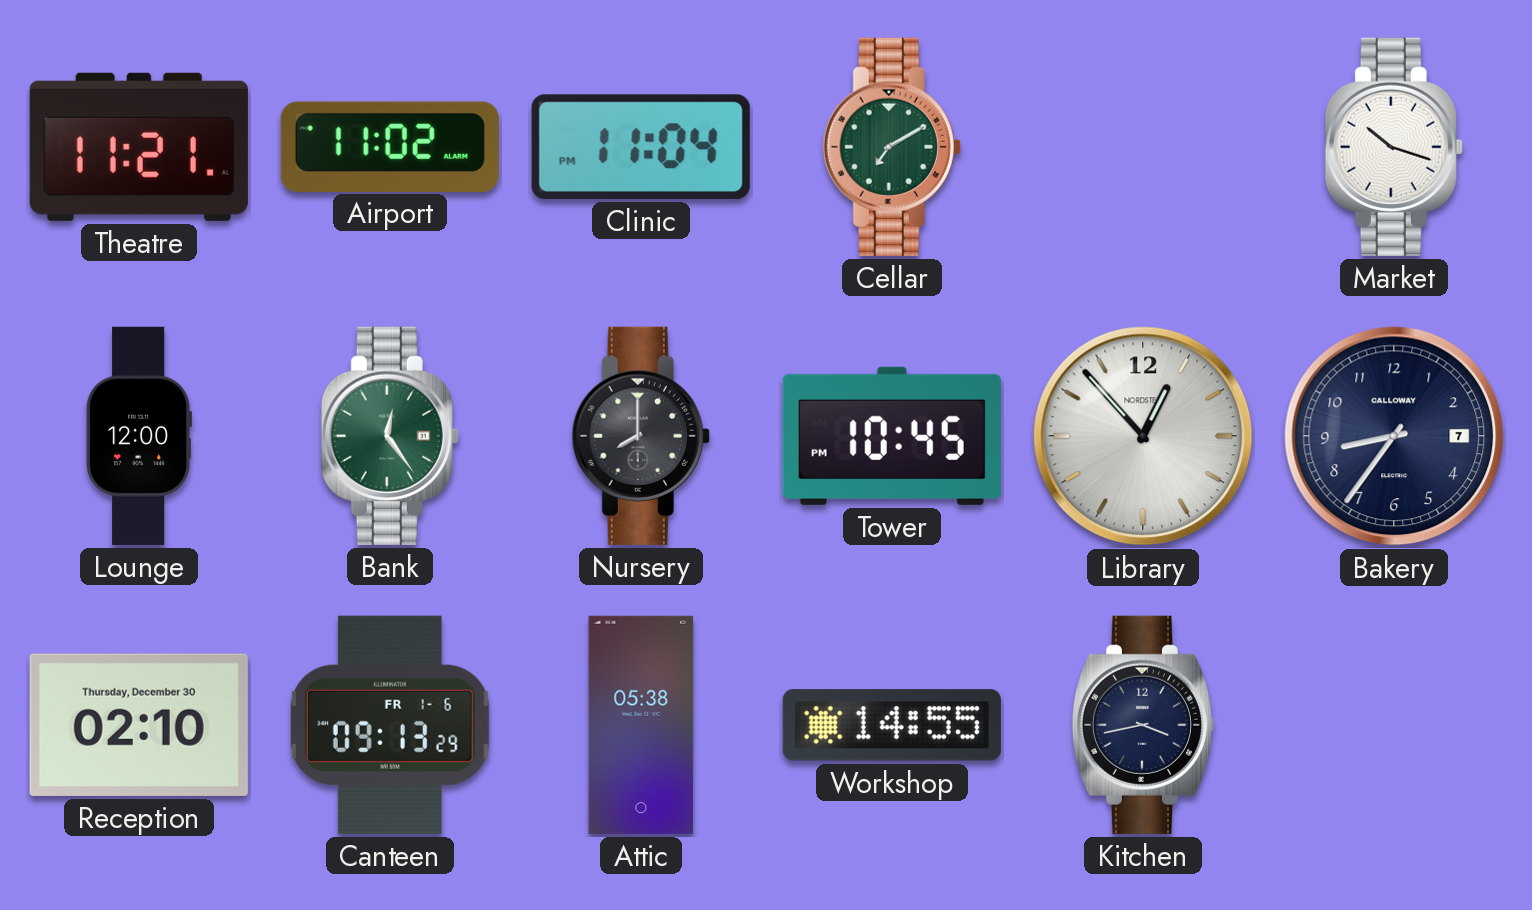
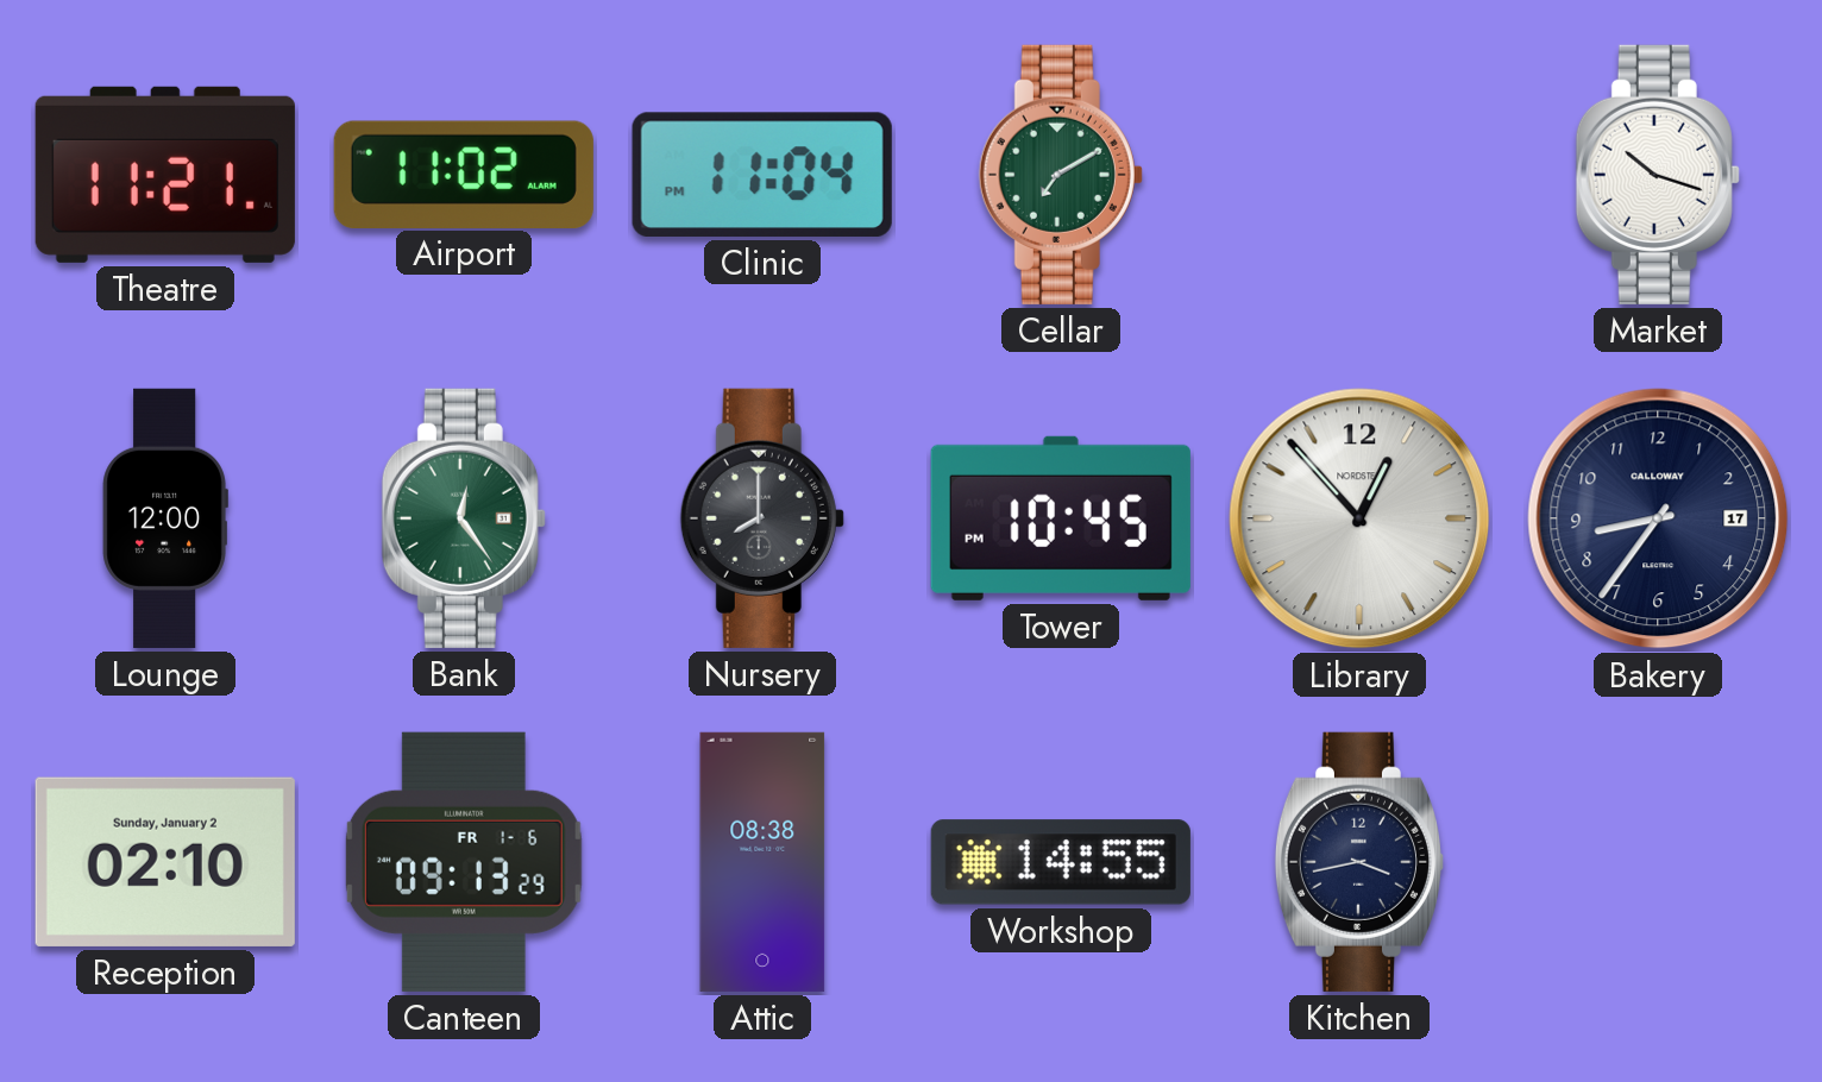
Bakery date: 7 -> 17 (1658, 518)
Reception date: Thursday, December 30 -> Sunday, January 2 (165, 862)
Attic: 05:38 -> 08:38 (762, 862)
